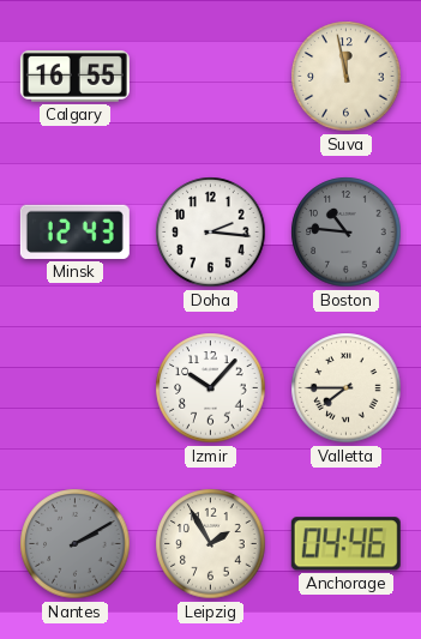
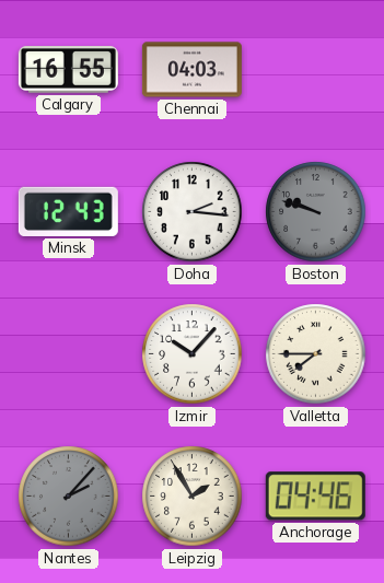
Chennai: none -> 04:03 (191, 70)
Suva: 11:58 -> none (347, 77)
Boston: 10:46 -> 9:48 (316, 212)
Nantes: 2:10 -> 2:07 (69, 497)
